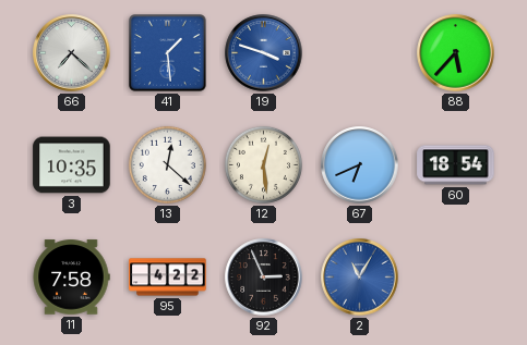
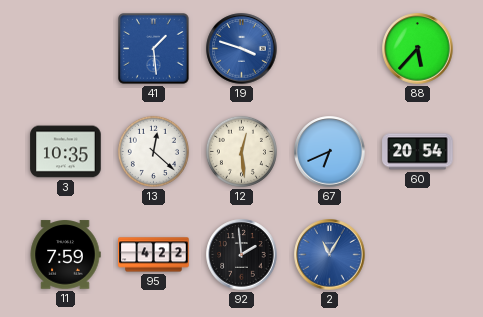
66: 7:22 -> none (72, 53)
60: 18:54 -> 20:54 (418, 152)
11: 7:58 -> 7:59 (65, 255)
92: 2:56 -> 1:59 (242, 255)
